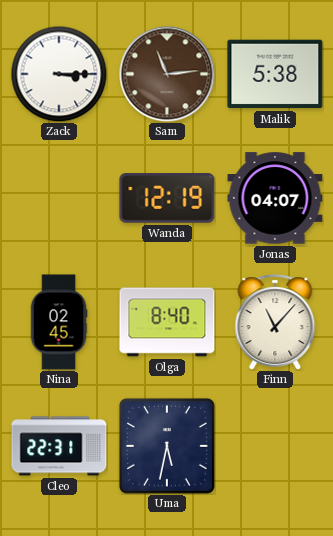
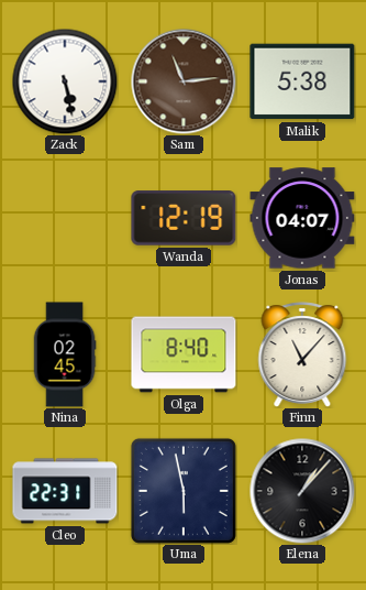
Zack: 3:15 -> 5:28 (65, 81)
Uma: 5:32 -> 5:58 (184, 491)
Elena: none -> 1:07 (302, 491)
